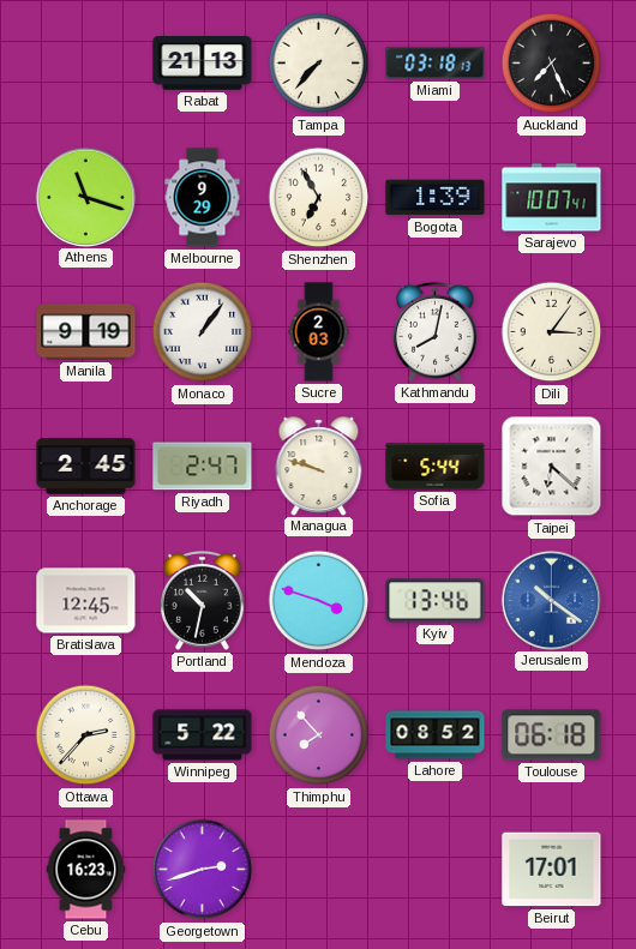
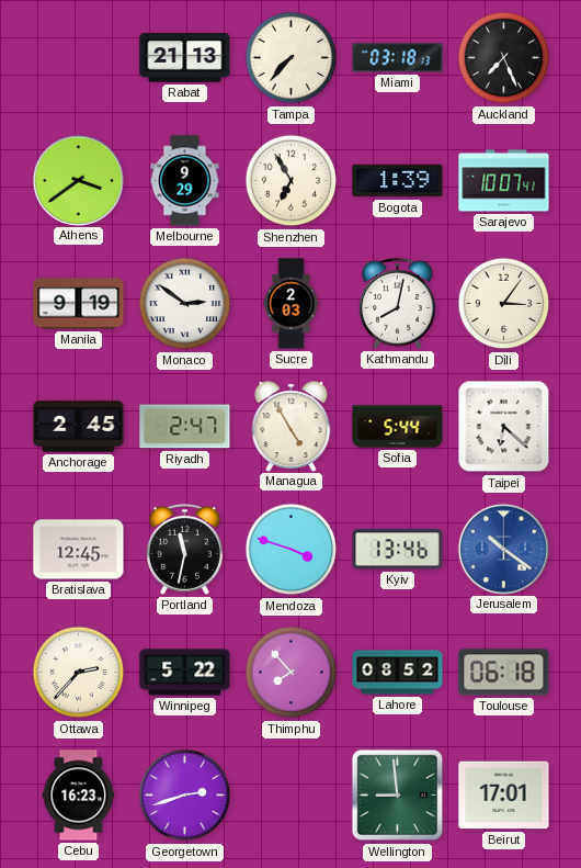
Athens: 11:18 -> 3:39 (78, 180)
Monaco: 1:06 -> 2:51 (185, 304)
Managua: 9:48 -> 4:55 (292, 426)
Portland: 10:32 -> 11:32 (185, 549)
Wellington: none -> 8:59 (398, 796)
